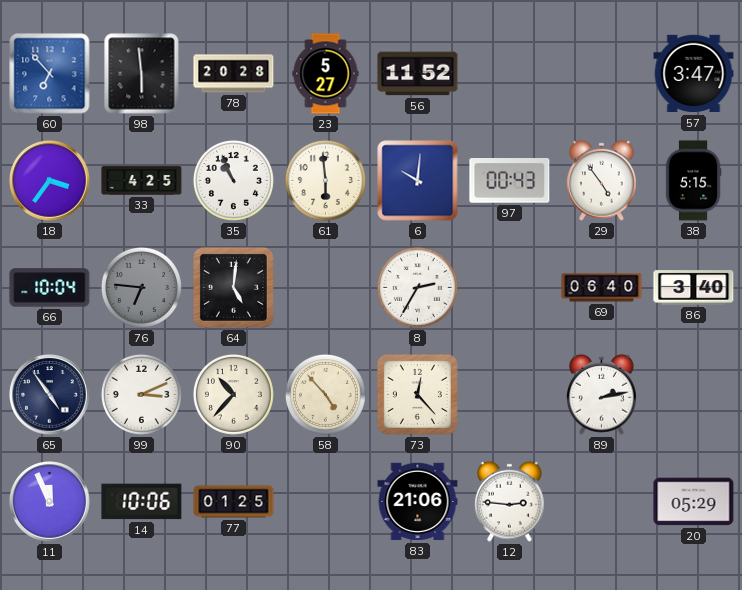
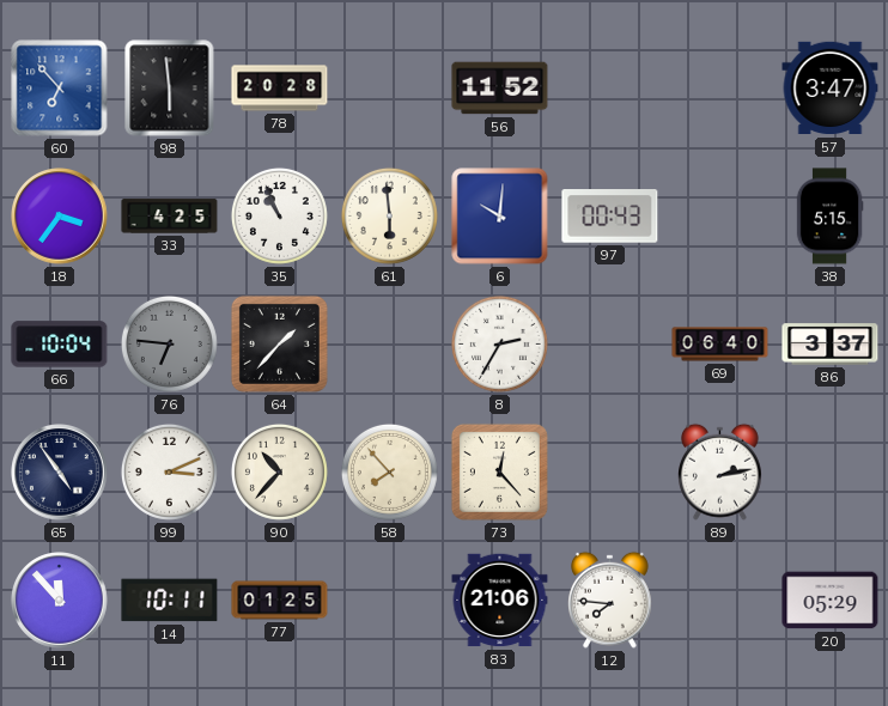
23: 5:27 -> none (326, 74)
29: 4:54 -> none (602, 180)
64: 5:01 -> 1:37 (279, 343)
86: 3:40 -> 3:37 (831, 345)
58: 4:53 -> 7:53 (389, 471)
11: 11:56 -> 11:53 (60, 601)
14: 10:06 -> 10:11 (170, 601)
12: 2:46 -> 7:46 (610, 600)
